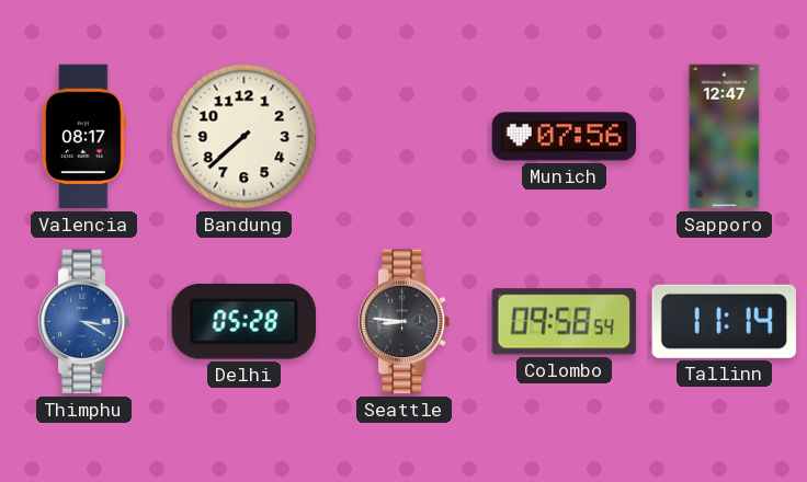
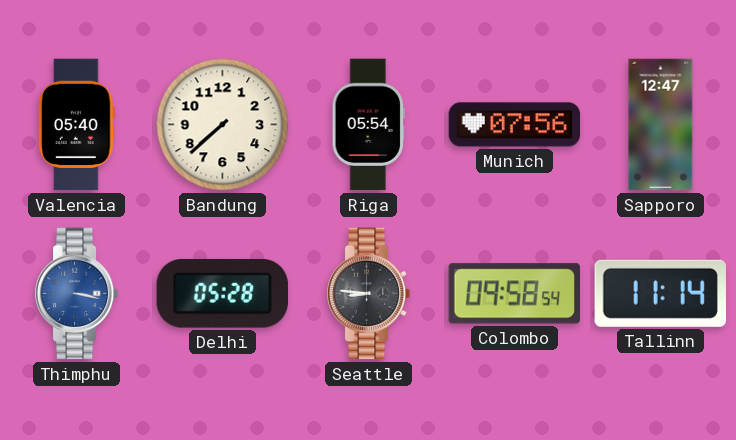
Valencia: 08:17 -> 05:40 (76, 125)
Riga: none -> 05:54 (368, 125)
Thimphu: 3:20 -> 3:17 (77, 294)
